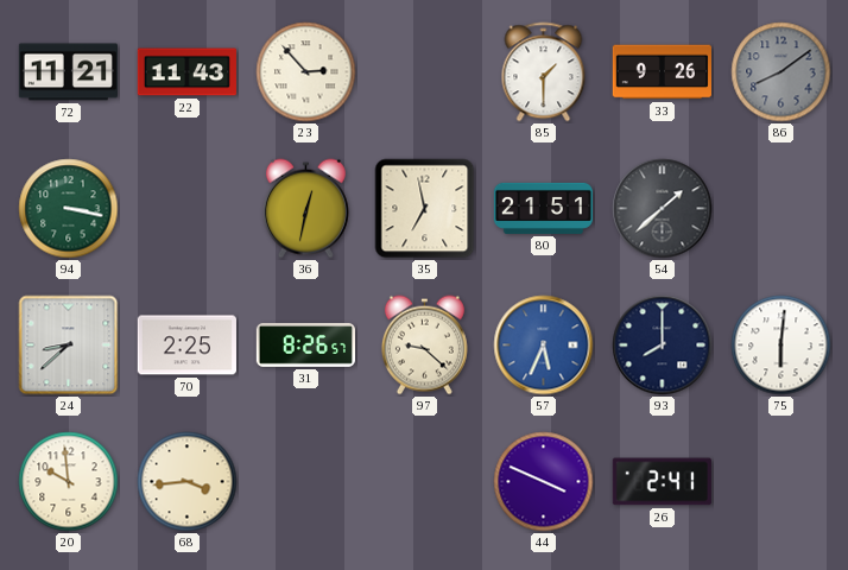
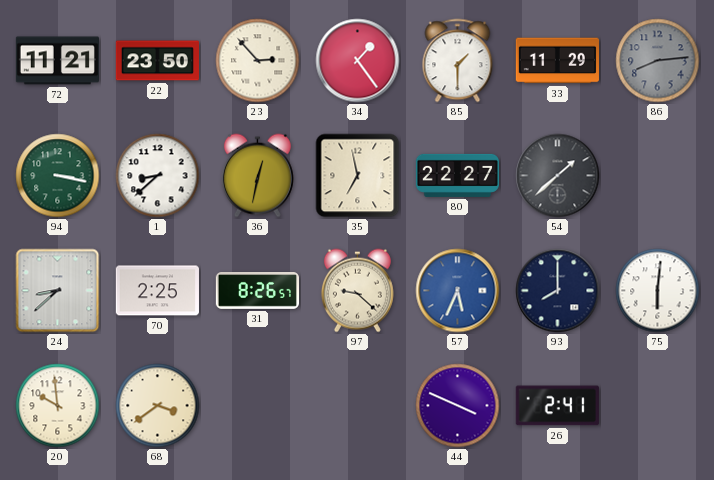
22: 11:43 -> 23:50 (157, 61)
34: none -> 1:24 (358, 61)
33: 9:26 -> 11:29 (557, 61)
86: 8:09 -> 8:14 (658, 61)
1: none -> 8:38 (158, 176)
80: 21:51 -> 22:27 (457, 175)
68: 3:44 -> 3:39 (158, 406)
